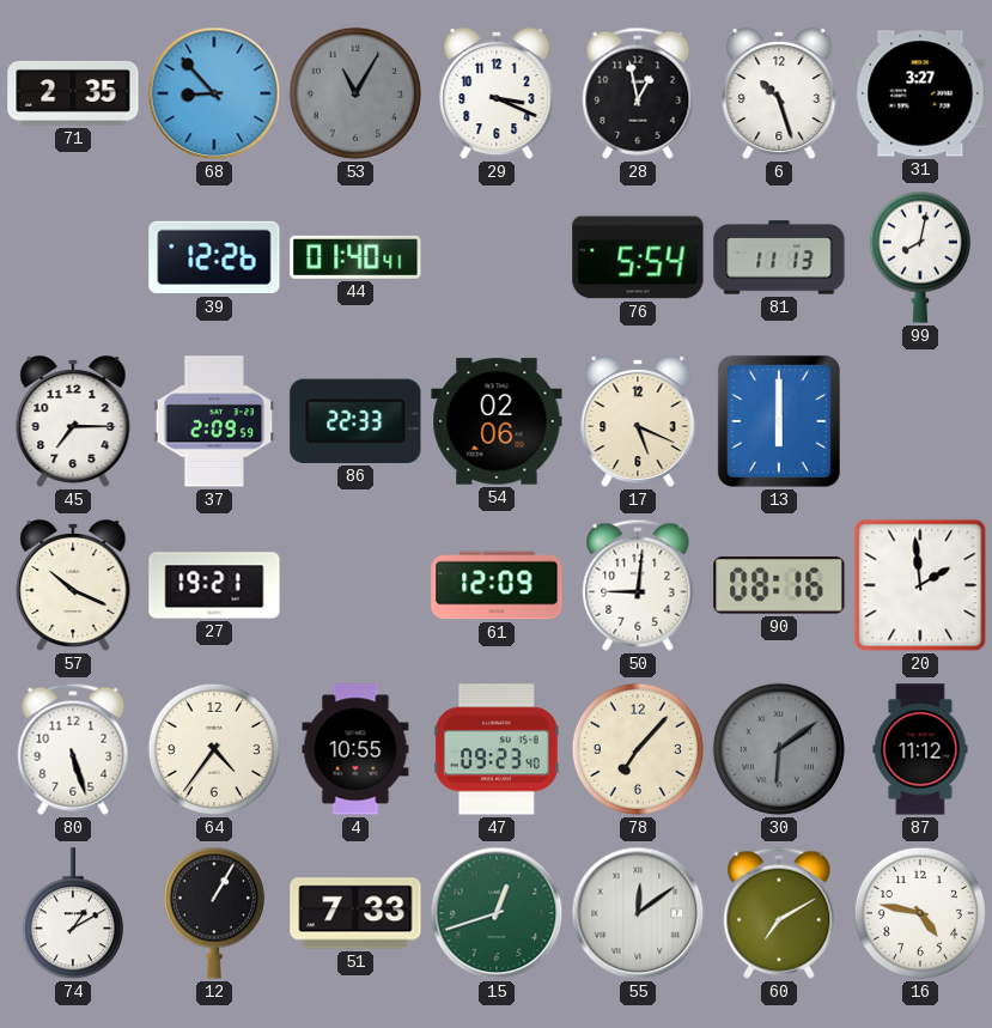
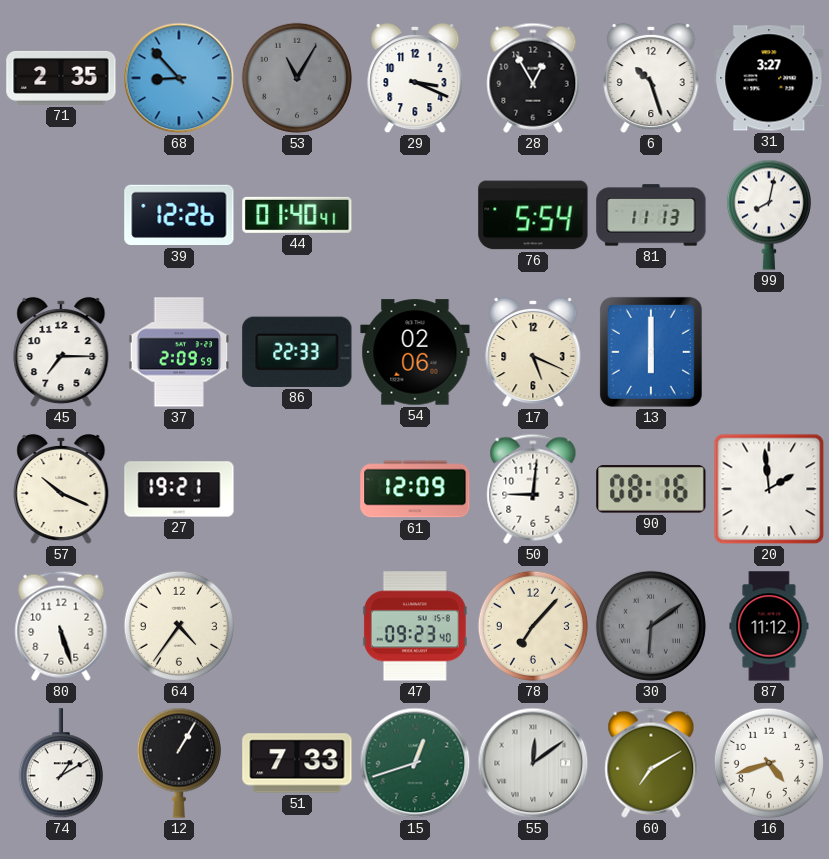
28: 12:58 -> 12:55 (533, 78)
4: 10:55 -> none (355, 749)
16: 4:47 -> 4:42 (769, 763)
